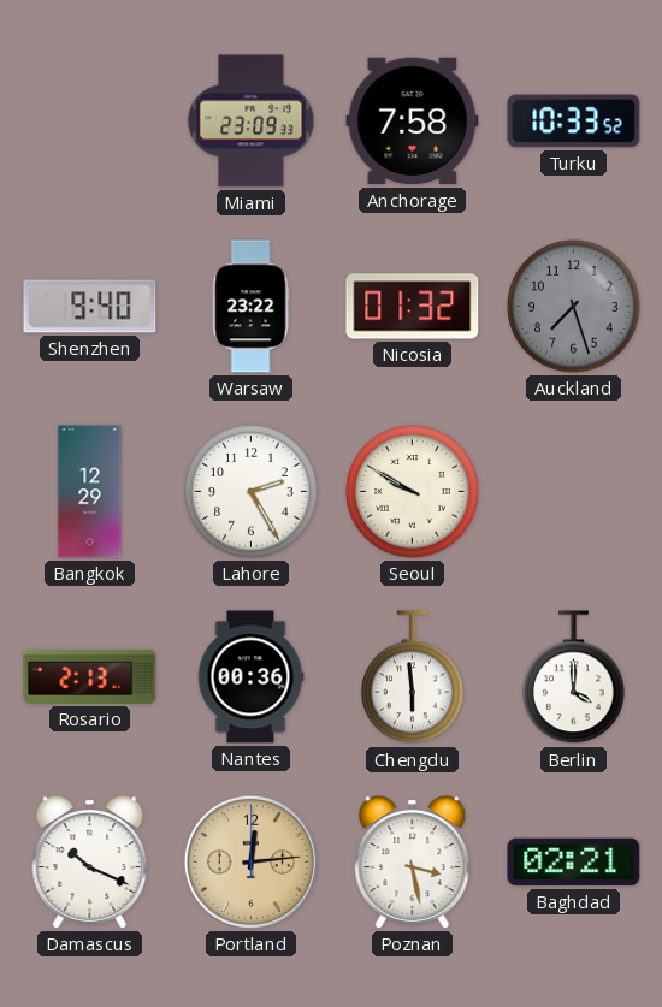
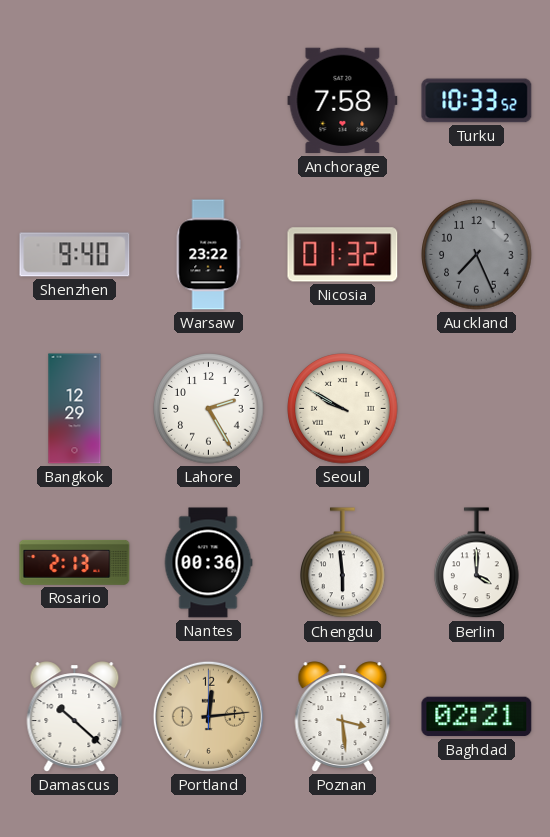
Miami: 23:09 -> none (252, 122)
Auckland: 7:27 -> 7:26 (477, 255)
Damascus: 10:19 -> 10:22 (75, 717)
Poznan: 3:28 -> 3:29 (343, 717)
